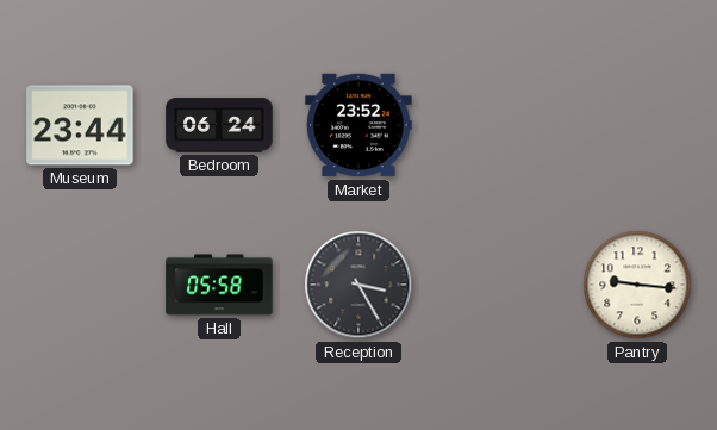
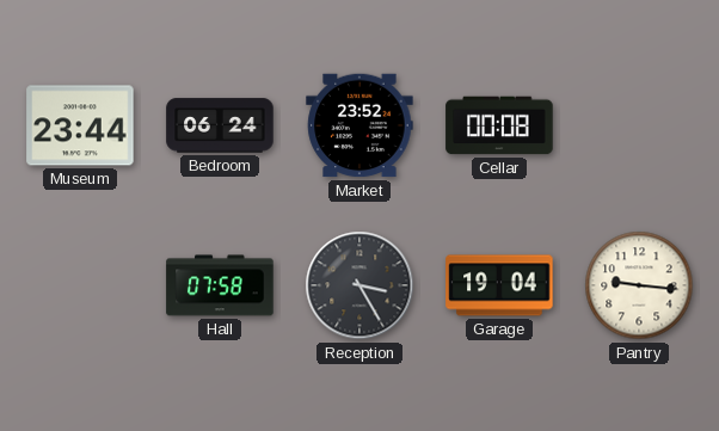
Cellar: none -> 00:08 (499, 125)
Hall: 05:58 -> 07:58 (220, 285)
Garage: none -> 19:04 (499, 285)
